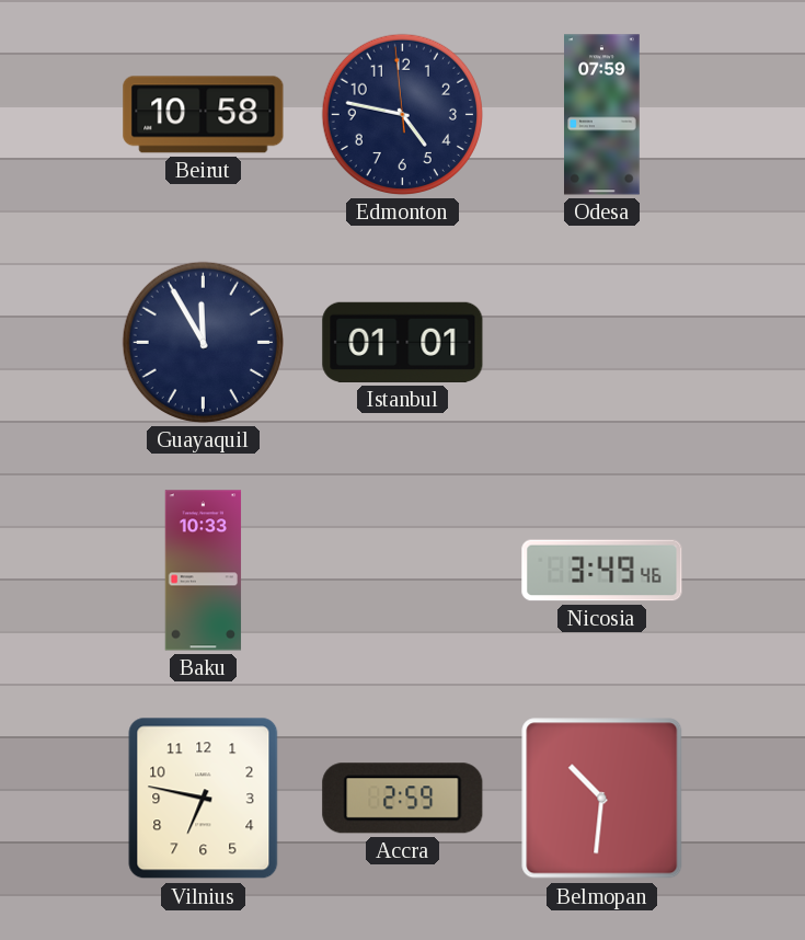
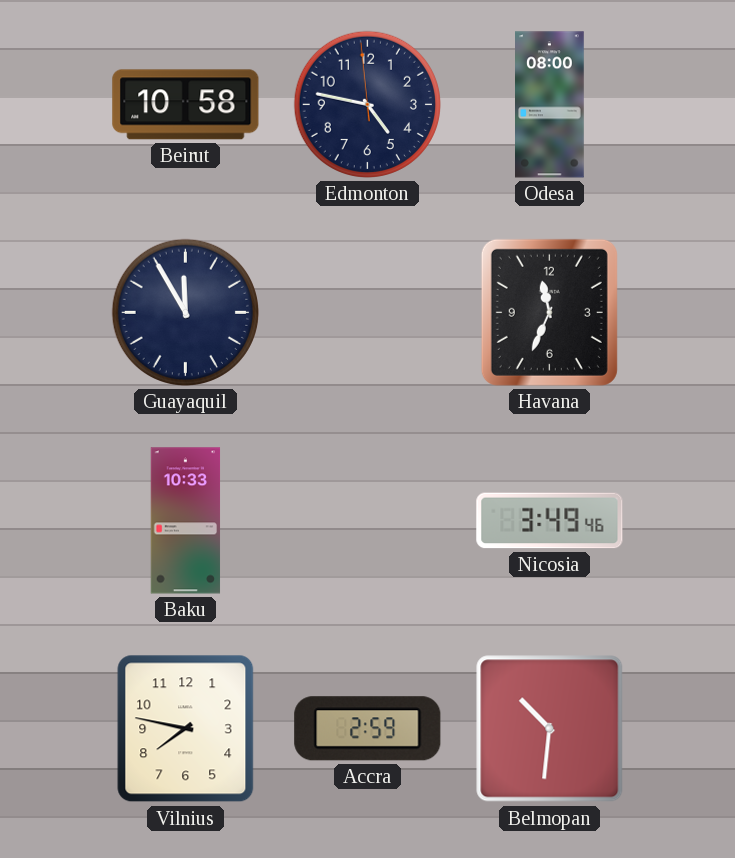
Odesa: 07:59 -> 08:00 (550, 105)
Istanbul: 01:01 -> none (403, 342)
Havana: none -> 11:34 (549, 312)
Vilnius: 6:47 -> 7:47 (186, 729)
